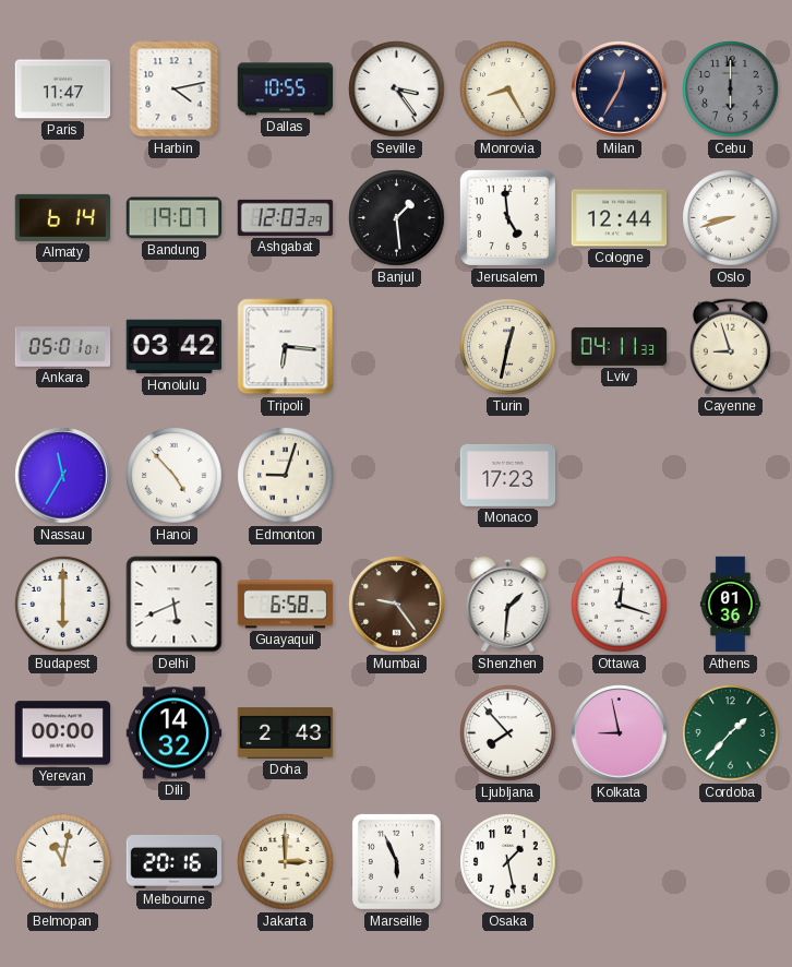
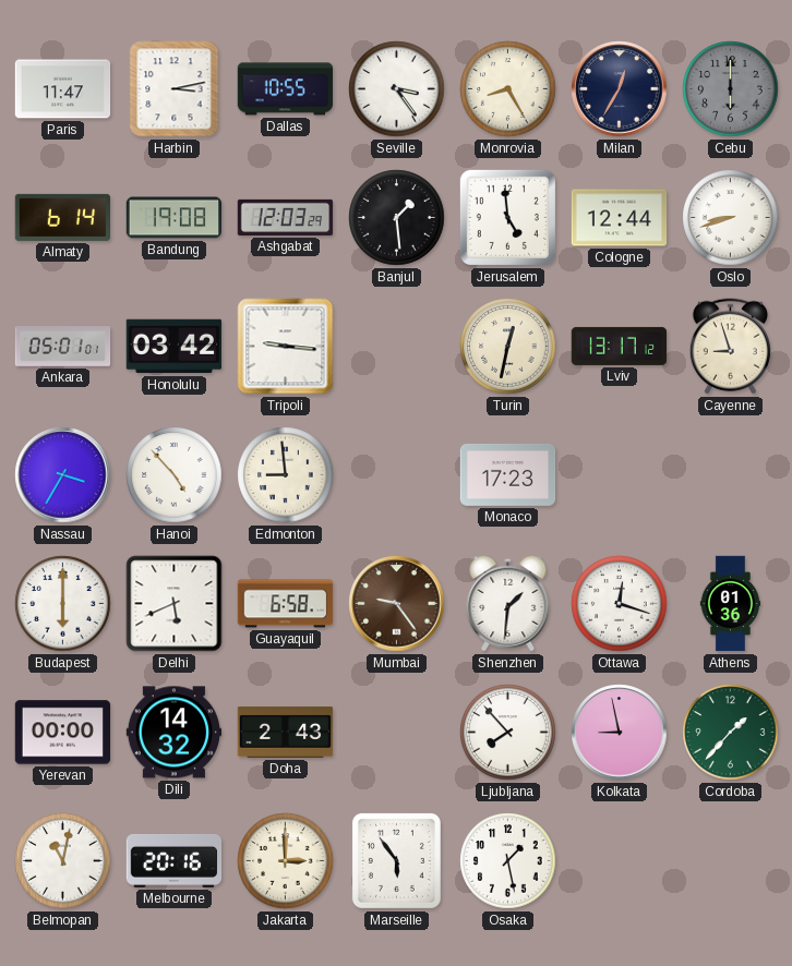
Harbin: 4:13 -> 3:13 (175, 89)
Bandung: 19:07 -> 19:08 (175, 218)
Tripoli: 6:16 -> 9:16 (286, 347)
Lviv: 04:11 -> 13:17 (620, 346)
Nassau: 11:35 -> 3:35 (63, 475)
Edmonton: 9:03 -> 8:59 (286, 475)
Marseille: 5:56 -> 5:54 (396, 860)
